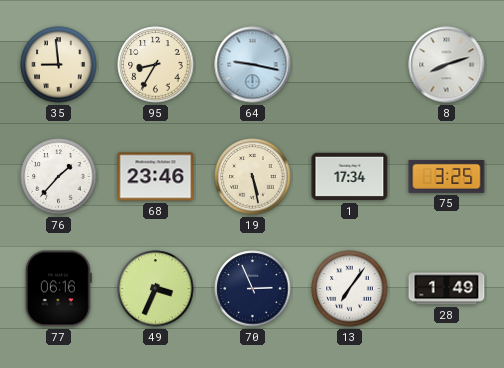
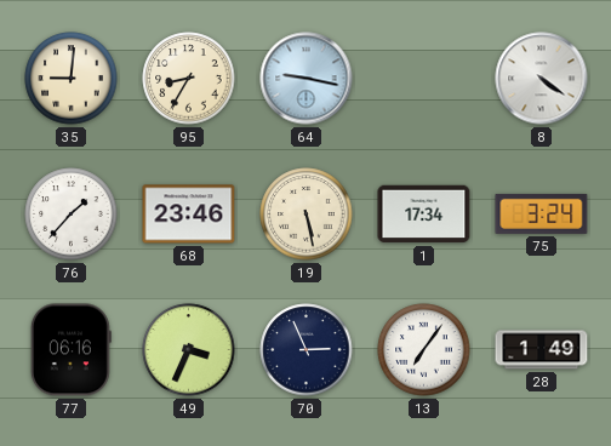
35: 8:59 -> 9:01 (72, 79)
8: 8:12 -> 4:21 (542, 79)
75: 3:25 -> 3:24 (542, 213)
